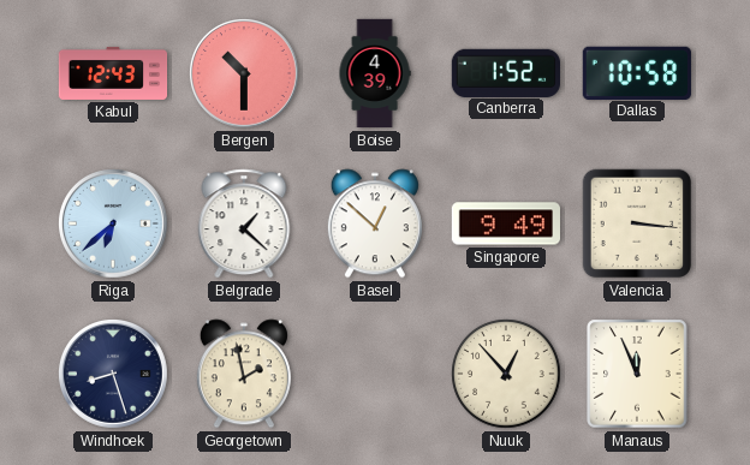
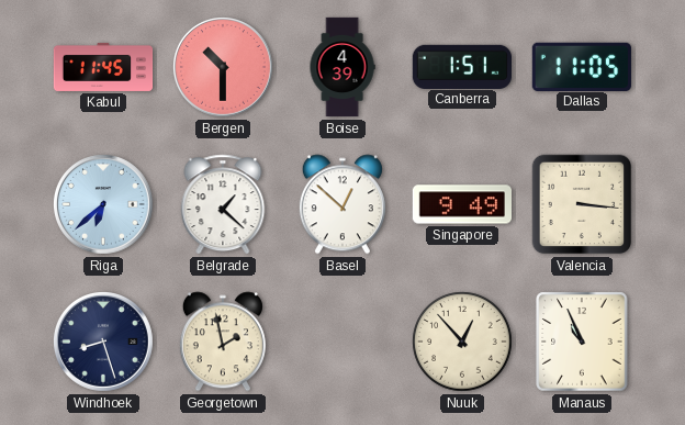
Kabul: 12:43 -> 11:45 (103, 67)
Canberra: 1:52 -> 1:51 (461, 66)
Dallas: 10:58 -> 11:05 (582, 66)
Manaus: 11:56 -> 10:56 (582, 342)
